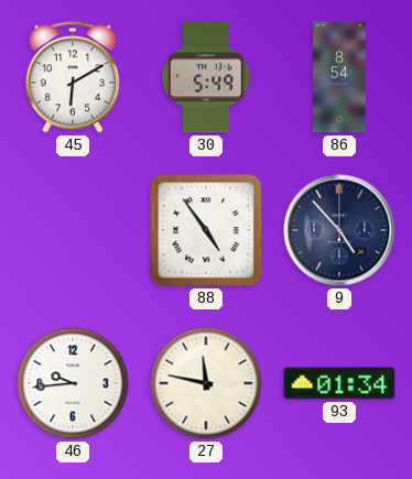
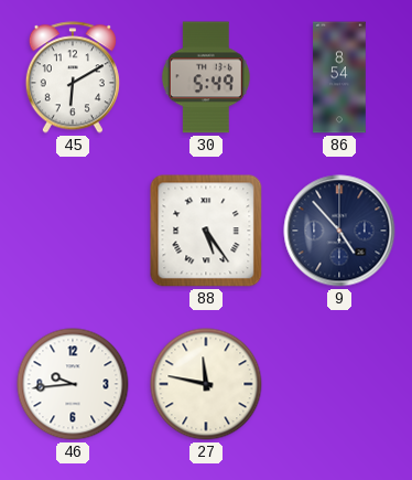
88: 4:54 -> 5:24 (206, 231)
93: 01:34 -> none (339, 383)
